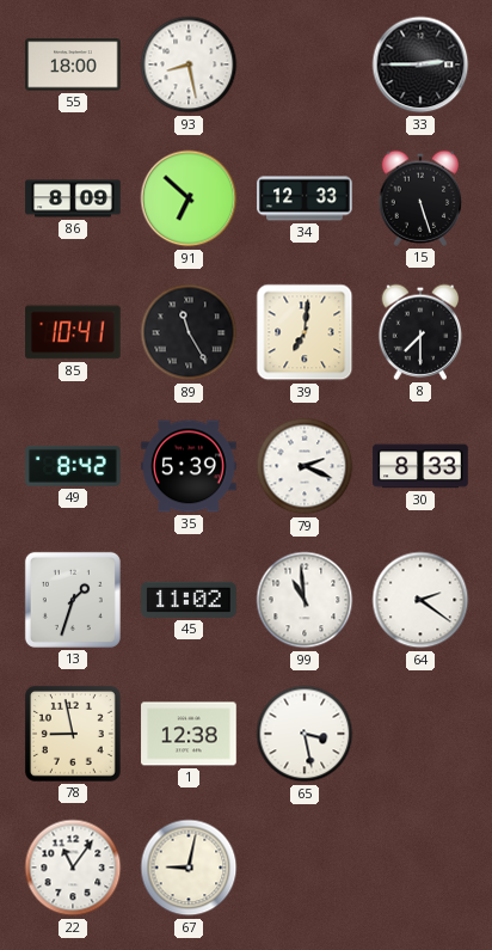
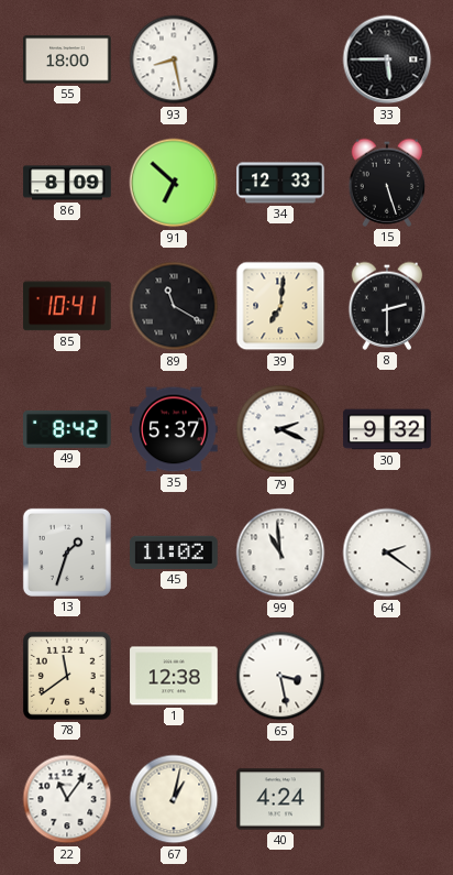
33: 2:45 -> 5:45 (387, 59)
89: 11:25 -> 11:20 (174, 306)
8: 7:30 -> 2:30 (387, 306)
35: 5:39 -> 5:37 (174, 429)
30: 8:33 -> 9:32 (387, 429)
78: 8:58 -> 11:39 (67, 676)
67: 9:02 -> 1:02 (174, 799)
40: none -> 4:24 (280, 799)
